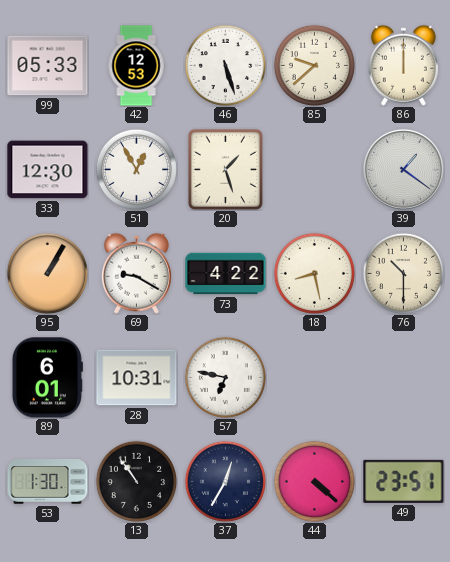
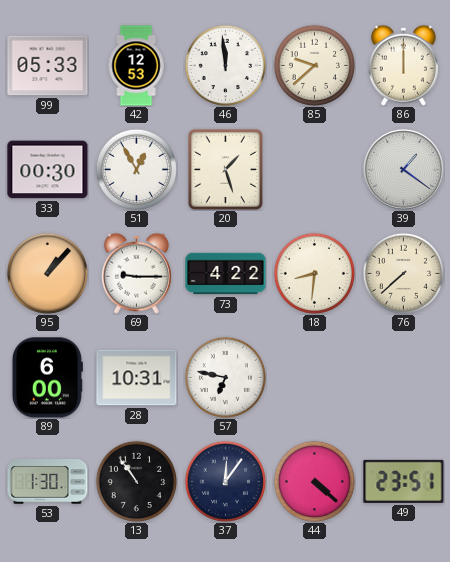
46: 5:27 -> 11:59 (225, 65)
33: 12:30 -> 00:30 (48, 170)
95: 1:05 -> 1:07 (47, 273)
69: 9:20 -> 9:15 (136, 273)
18: 8:28 -> 8:31 (314, 273)
76: 10:30 -> 7:38 (403, 273)
89: 6:01 -> 6:00 (47, 378)
37: 12:35 -> 12:06 (225, 481)
